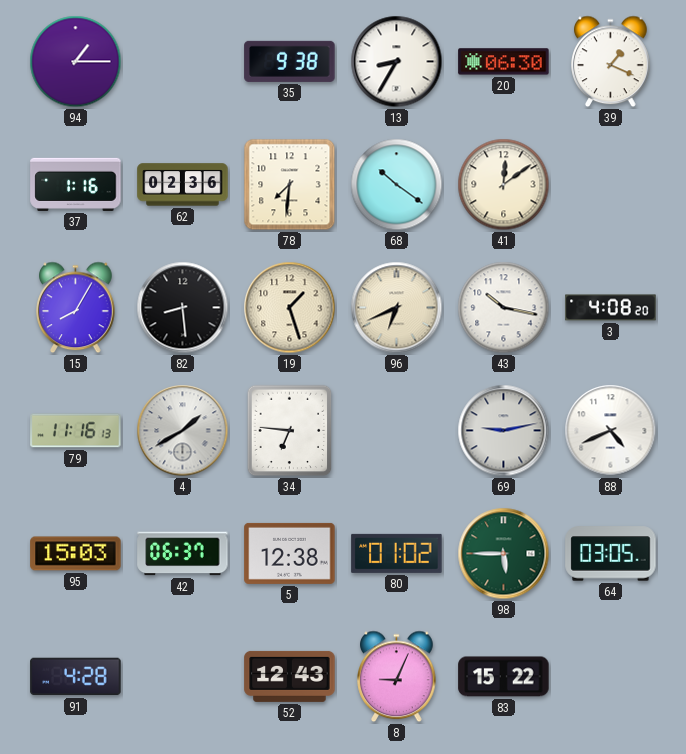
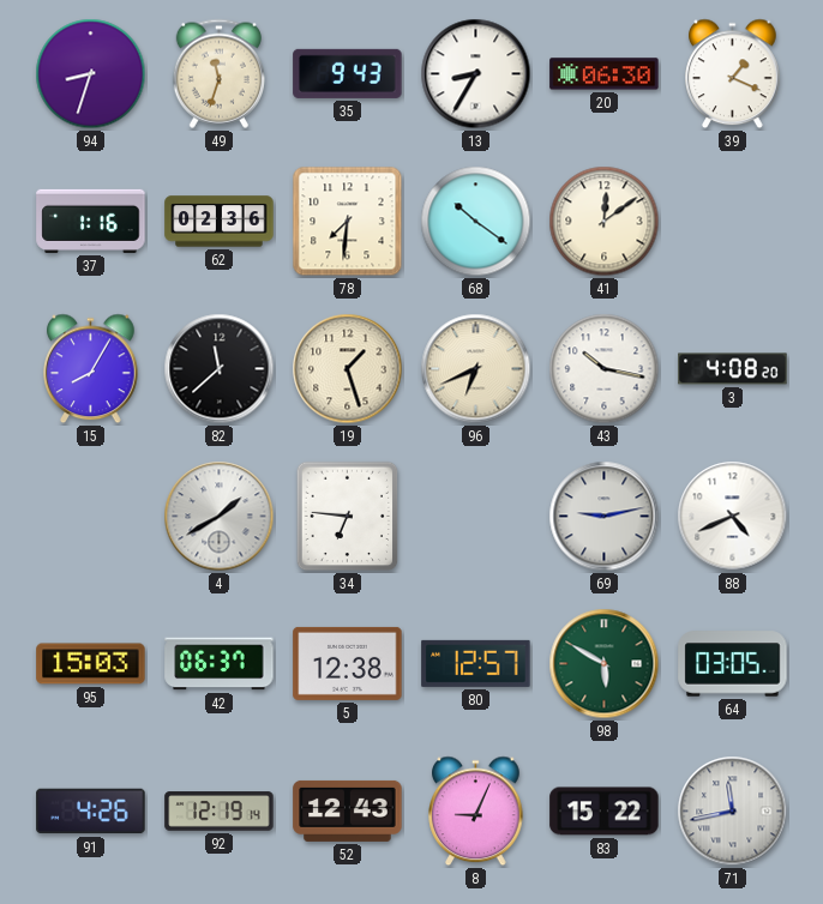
94: 1:15 -> 8:33 (91, 74)
49: none -> 11:33 (218, 73)
35: 9:38 -> 9:43 (348, 73)
82: 8:29 -> 11:38 (220, 369)
79: 11:16 -> none (76, 431)
80: 01:02 -> 12:57 (476, 663)
98: 5:45 -> 5:50 (605, 664)
91: 4:28 -> 4:26 (91, 812)
92: none -> 12:19 (220, 812)
71: none -> 11:43 (733, 812)
